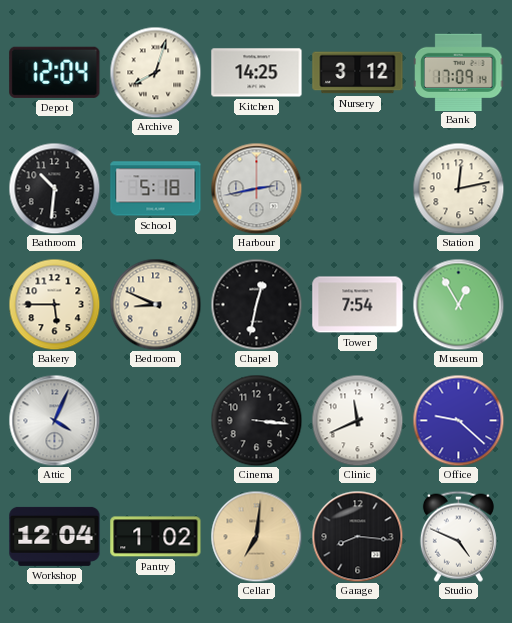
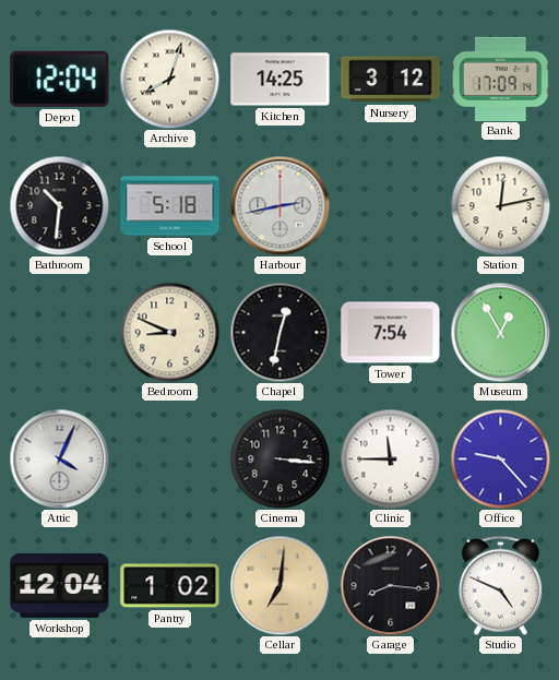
Bakery: 5:45 -> none (54, 304)
Clinic: 11:41 -> 11:45 (390, 458)
Office: 9:22 -> 9:23 (500, 458)
